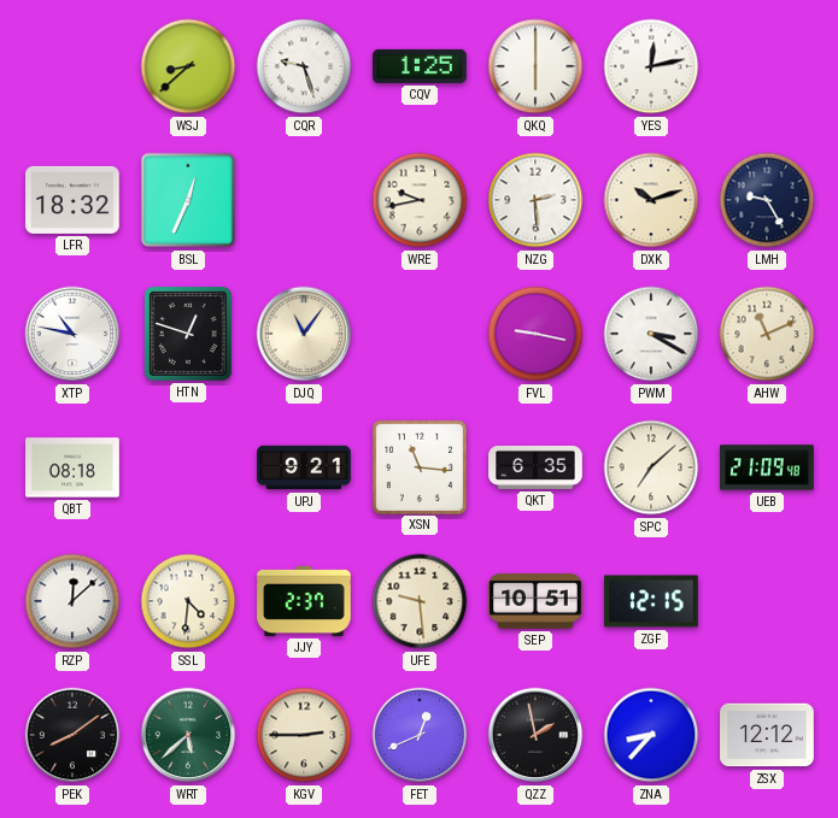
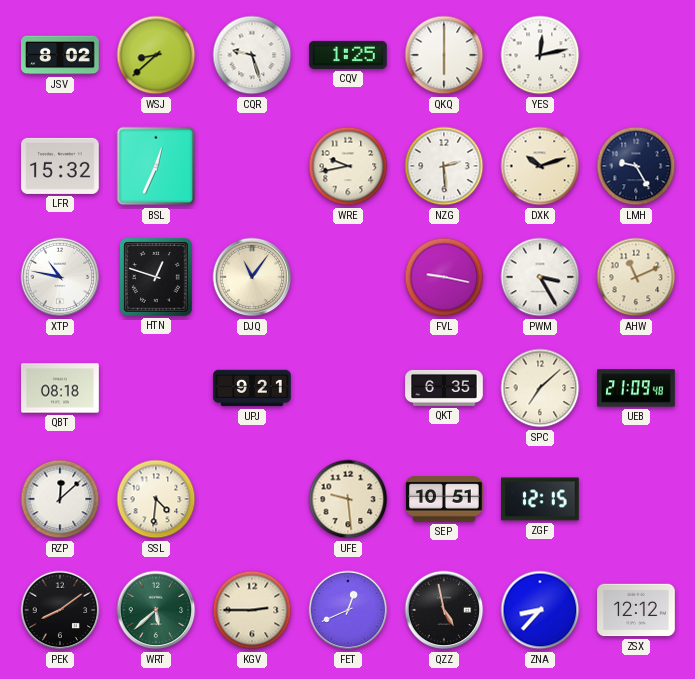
JSV: none -> 8:02 (60, 55)
LFR: 18:32 -> 15:32 (60, 166)
PWM: 3:20 -> 3:25 (540, 277)
XSN: 11:16 -> none (418, 466)
JJY: 2:37 -> none (304, 601)
QZZ: 1:58 -> 4:58 (444, 610)
